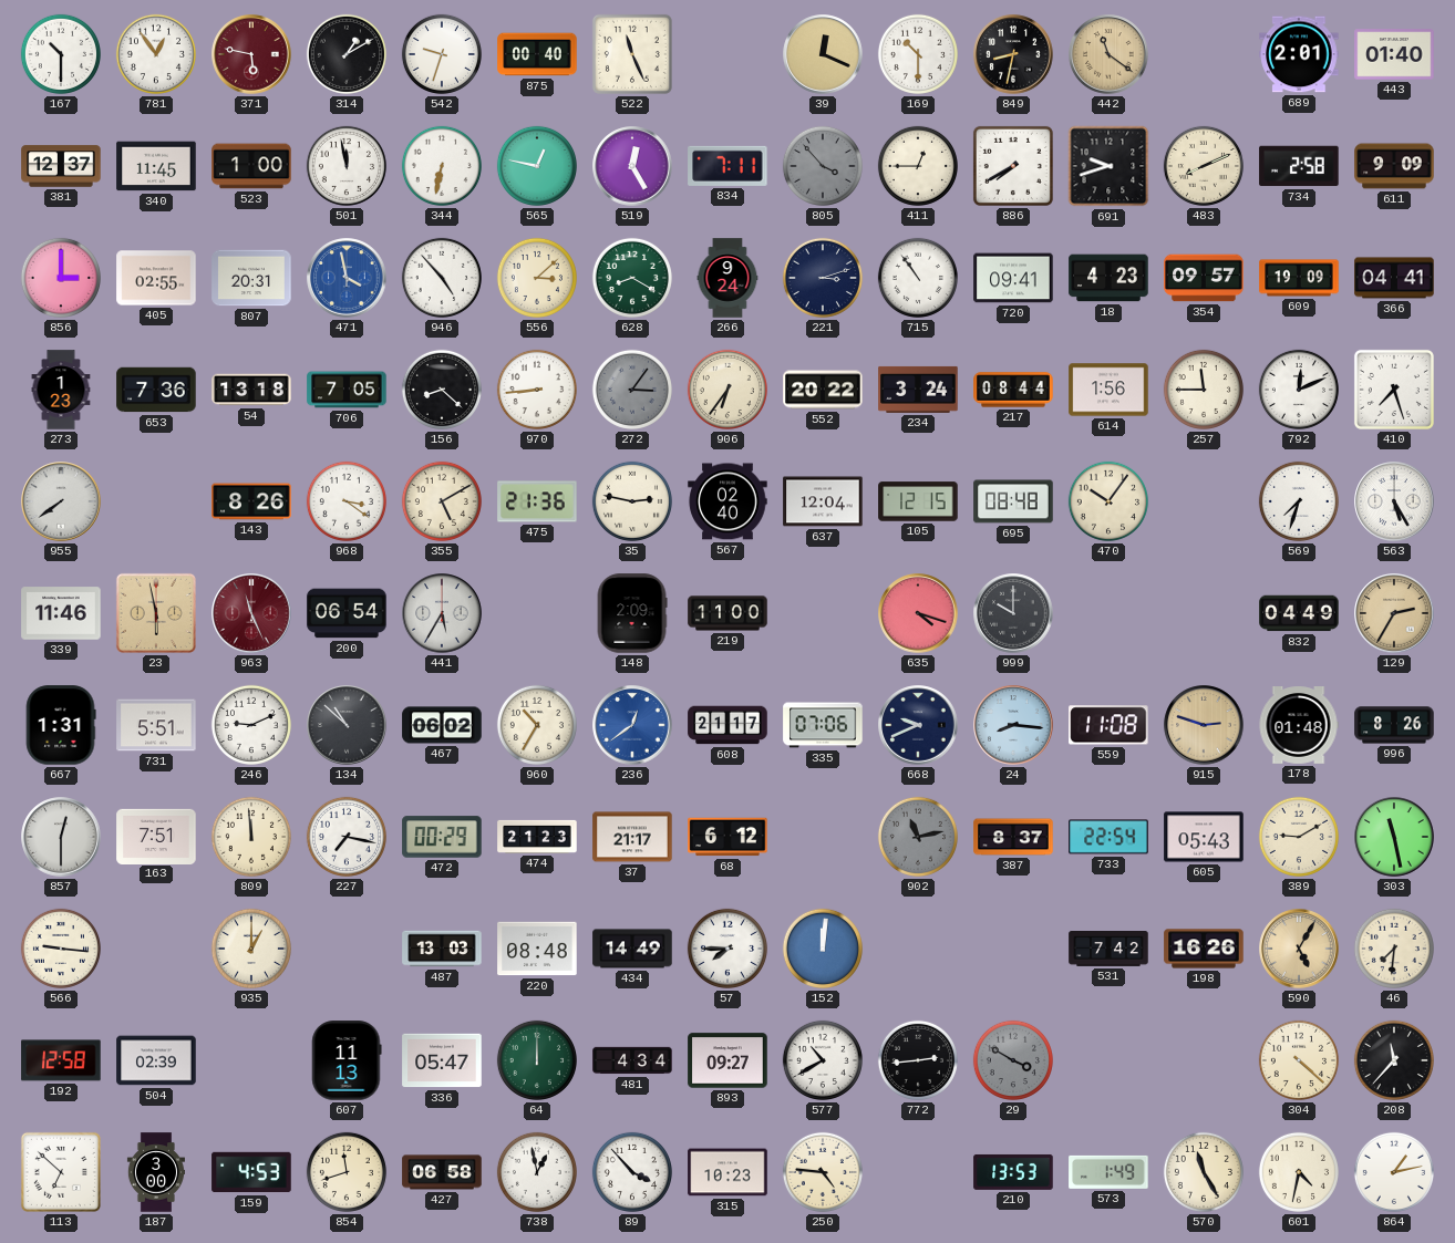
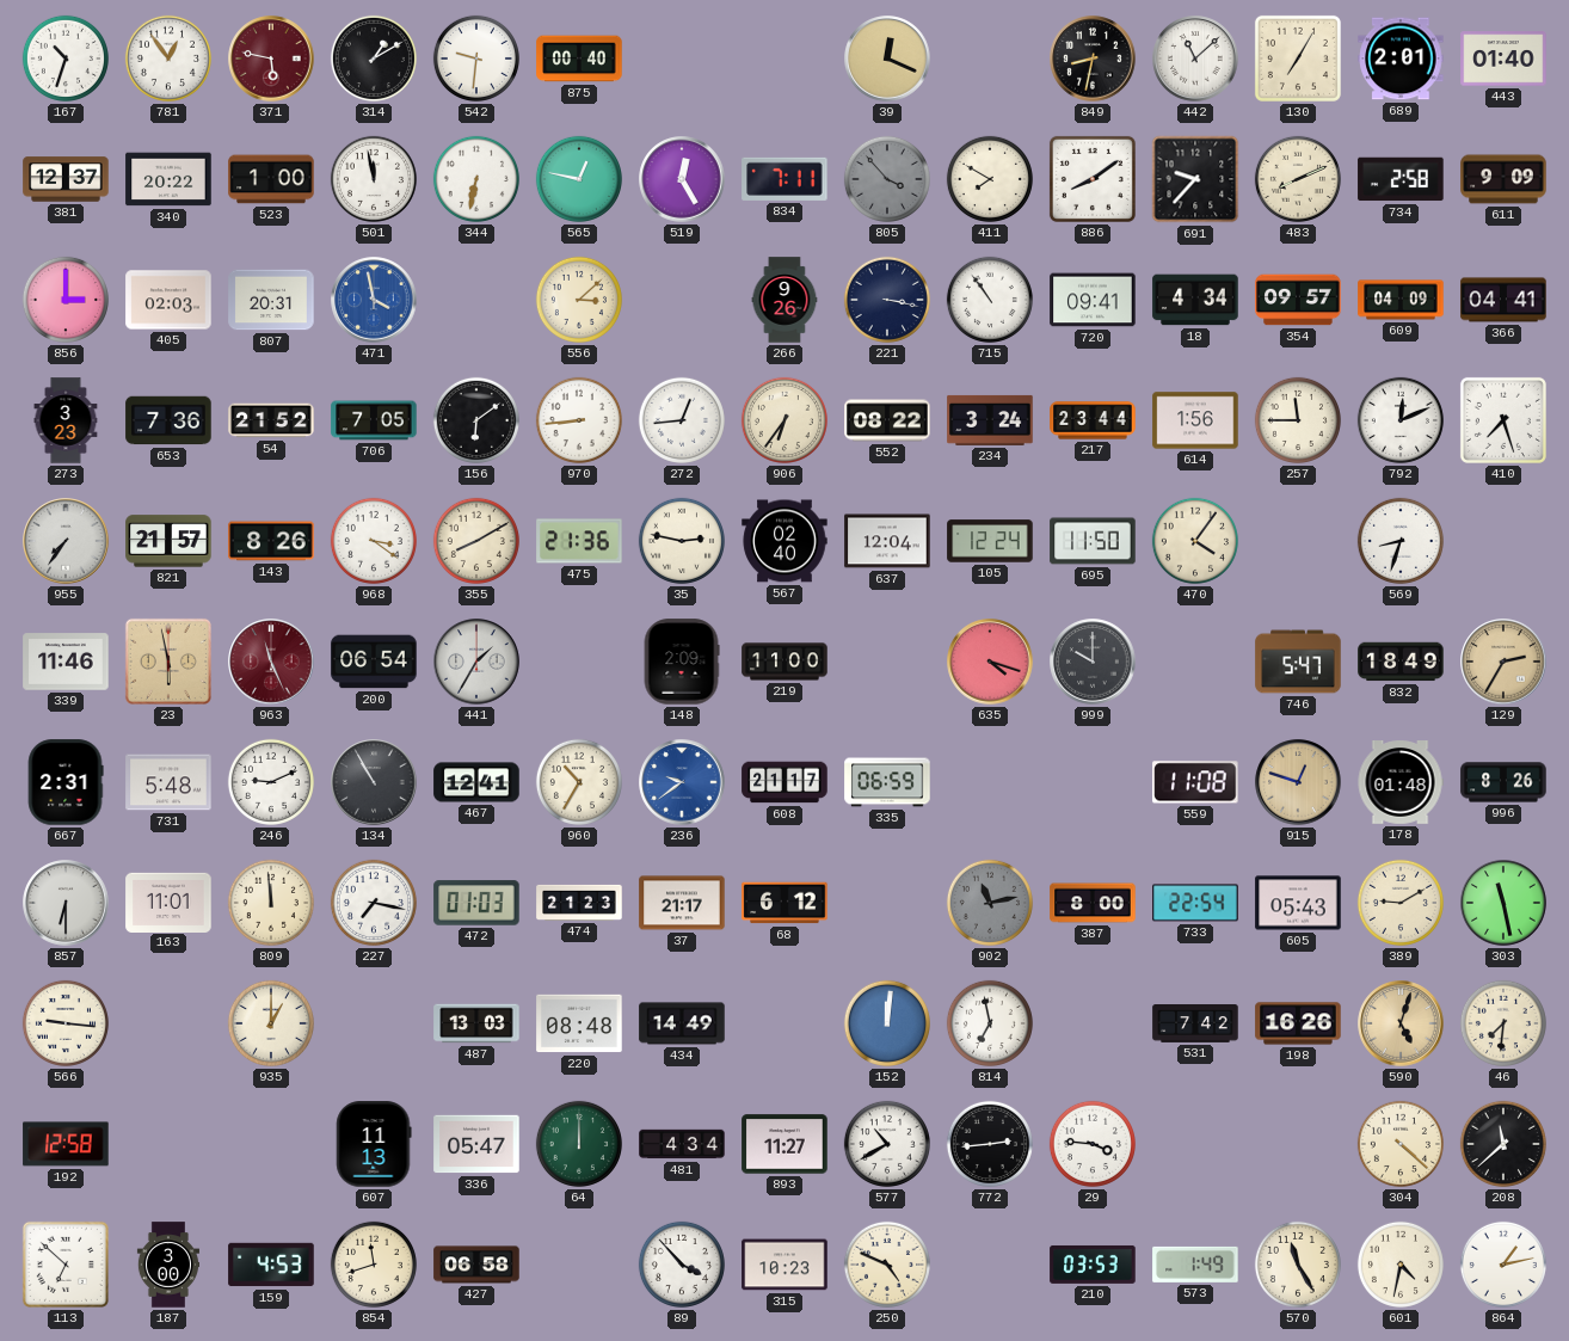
167: 10:30 -> 10:33 (66, 59)
542: 9:33 -> 9:31 (476, 59)
522: 11:26 -> none (632, 54)
169: 10:30 -> none (918, 54)
442: 11:21 -> 11:08 (1195, 59)
442 dial: champagne -> white (1195, 59)
130: none -> 7:05 (1298, 59)
340: 11:45 -> 20:22 (168, 179)
411: 12:45 -> 7:50 (990, 179)
886: 7:40 -> 8:09 (1093, 179)
691: 9:42 -> 9:37 (1195, 179)
405: 02:55 -> 02:03 (168, 300)
946: 4:53 -> none (442, 278)
628: 8:20 -> none (632, 278)
266: 9:24 -> 9:26 (784, 300)
221: 3:12 -> 3:17 (887, 300)
18: 4:23 -> 4:34 (1195, 300)
609: 19:09 -> 04:09 (1401, 300)
273: 1:23 -> 3:23 (66, 420)
54: 13:18 -> 21:52 (271, 420)
156: 8:22 -> 6:09 (476, 420)
272: 3:06 -> 12:44 (682, 420)
272 dial: grey -> white (682, 420)
552: 20:22 -> 08:22 (887, 420)
217: 08:44 -> 23:44 (1093, 420)
955: 7:39 -> 7:36 (66, 541)
821: none -> 21:57 (168, 541)
355: 5:10 -> 8:10 (476, 541)
105: 12:15 -> 12:24 (990, 541)
695: 08:48 -> 11:50 (1093, 541)
470: 10:06 -> 4:06 (1195, 541)
569: 7:33 -> 8:33 (1401, 541)
563: 5:25 -> none (1394, 501)
441: 5:35 -> 1:35 (476, 662)
746: none -> 5:47 (1298, 662)
832: 04:49 -> 18:49 (1401, 662)
667: 1:31 -> 2:31 (66, 782)
731: 5:51 -> 5:48 (168, 782)
134: 10:52 -> 10:55 (374, 782)
467: 06:02 -> 12:41 (476, 782)
236: 12:39 -> 9:39 (682, 782)
335: 07:06 -> 06:59 (887, 782)
668: 9:41 -> none (918, 725)
24: 8:16 -> none (1013, 725)
915: 2:48 -> 12:48 (1298, 782)
857: 12:30 -> 6:30 (66, 903)
163: 7:51 -> 11:01 (168, 902)
472: 00:29 -> 01:03 (476, 903)
387: 8:37 -> 8:00 (1093, 903)
57: 7:45 -> none (727, 949)
814: none -> 6:58 (990, 1023)
590: 5:05 -> 5:03 (1401, 1023)
504: 02:39 -> none (156, 1060)
893: 09:27 -> 11:27 (784, 1144)
29: 3:50 -> 3:46 (1093, 1144)
29 dial: grey -> white (1093, 1144)
208: 11:37 -> 11:38 (1503, 1144)
738: 12:58 -> none (537, 1172)
250: 4:46 -> 4:49 (887, 1265)
210: 13:53 -> 03:53 (1093, 1265)
